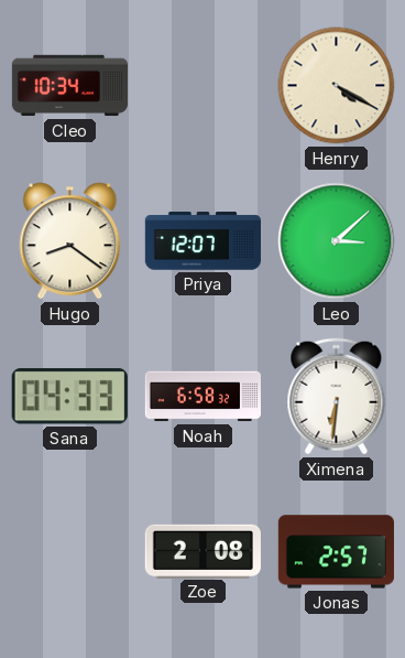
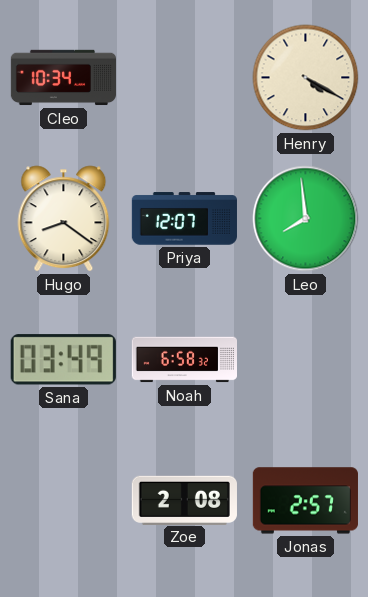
Leo: 3:08 -> 7:59 (306, 219)
Sana: 04:33 -> 03:49 (63, 360)
Ximena: 6:31 -> none (337, 397)
